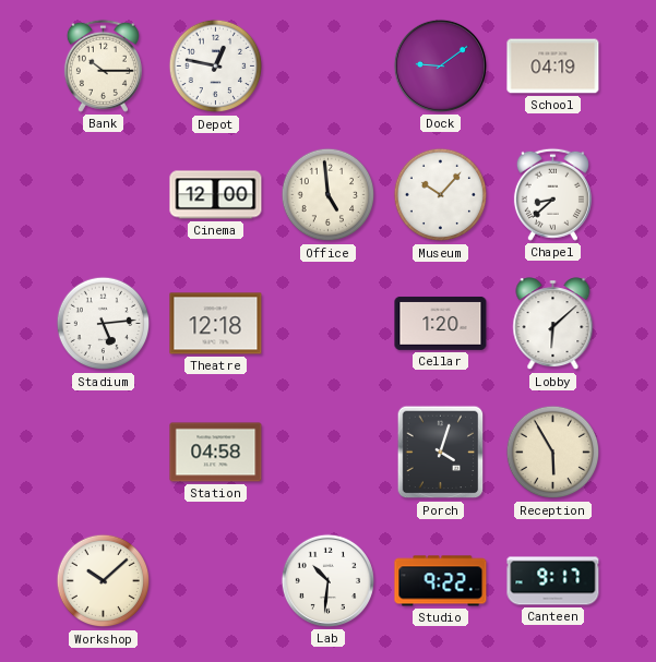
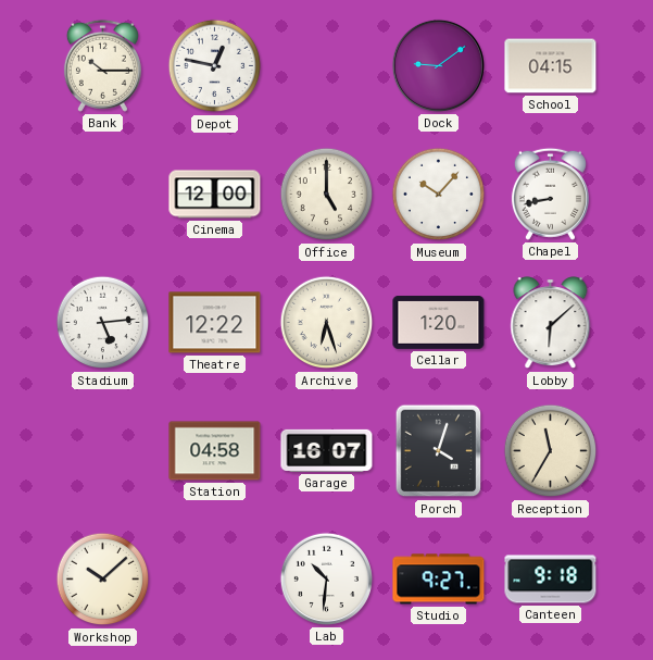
School: 04:19 -> 04:15 (551, 66)
Office: 4:59 -> 5:00 (327, 195)
Chapel: 8:38 -> 8:43 (550, 194)
Theatre: 12:18 -> 12:22 (215, 323)
Archive: none -> 6:27 (327, 323)
Garage: none -> 16:07 (327, 450)
Reception: 5:55 -> 11:35 (551, 451)
Studio: 9:22 -> 9:27 (439, 580)
Canteen: 9:17 -> 9:18 (551, 580)
